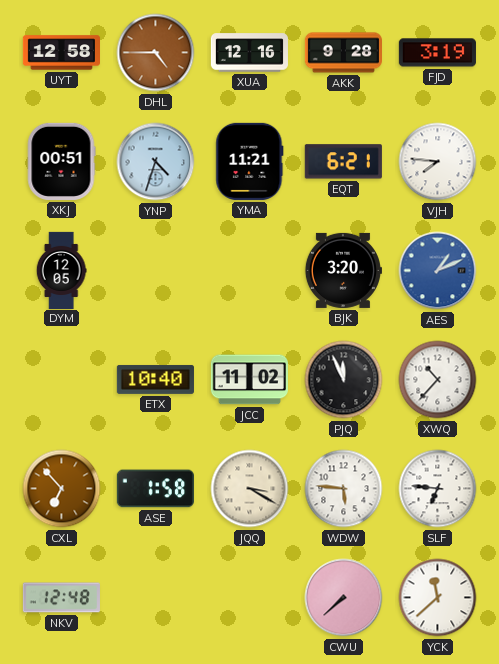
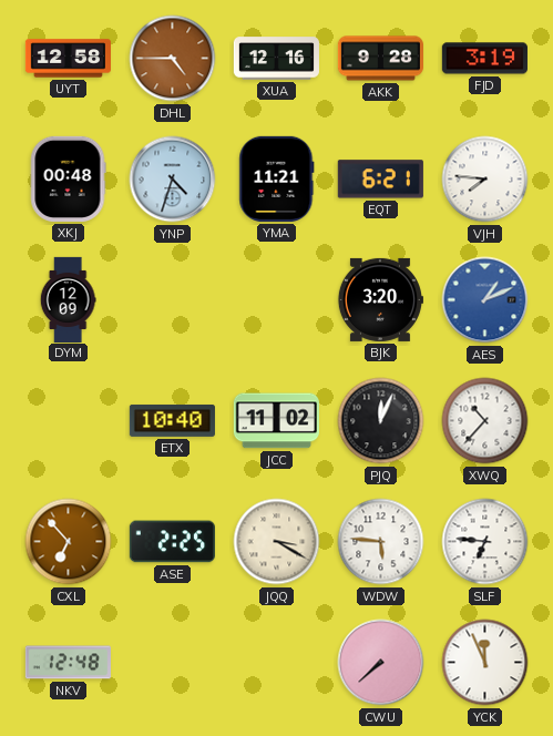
XKJ: 00:51 -> 00:48 (68, 178)
DYM: 12:05 -> 12:09 (68, 299)
PJQ: 11:56 -> 12:04 (381, 421)
ASE: 1:58 -> 2:25 (172, 542)
YCK: 11:38 -> 11:56 (485, 663)
